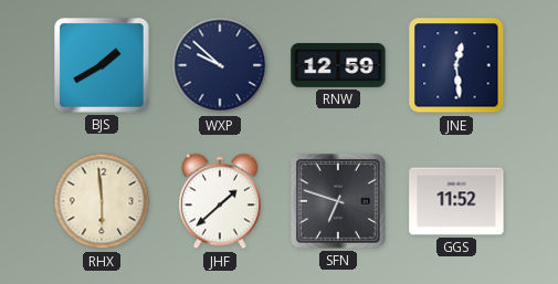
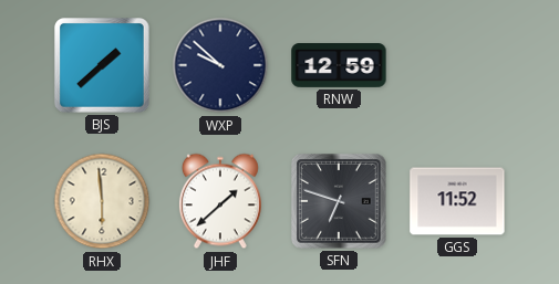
BJS: 1:40 -> 1:38 (103, 66)
JNE: 12:29 -> none (456, 65)
